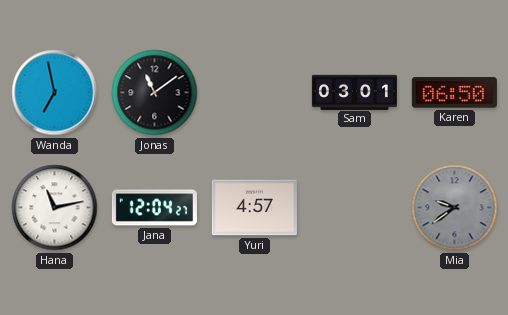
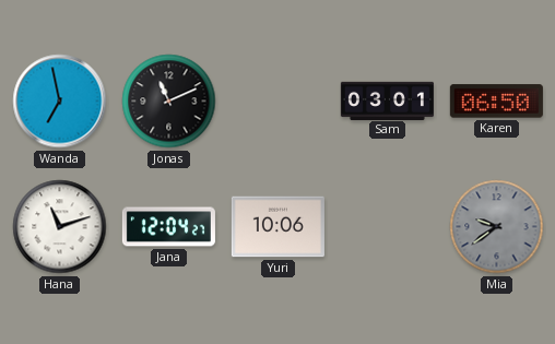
Jonas: 11:09 -> 11:11 (169, 102)
Hana: 11:13 -> 11:12 (60, 227)
Yuri: 4:57 -> 10:06 (277, 227)
